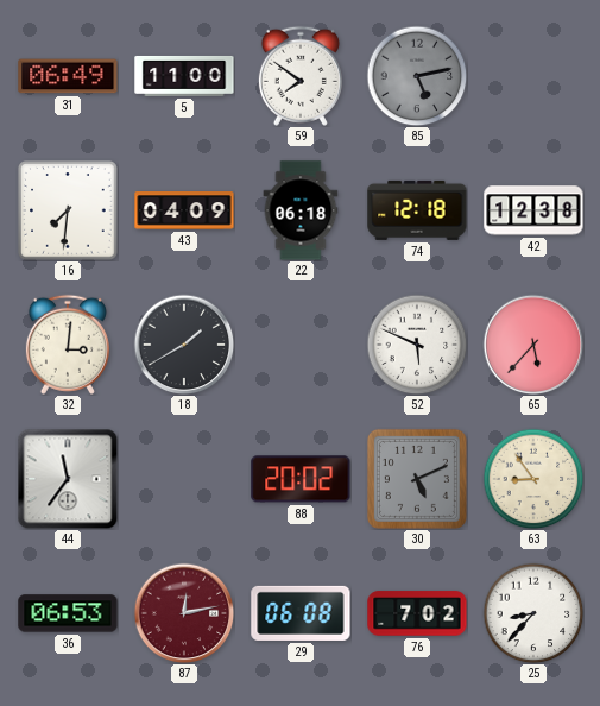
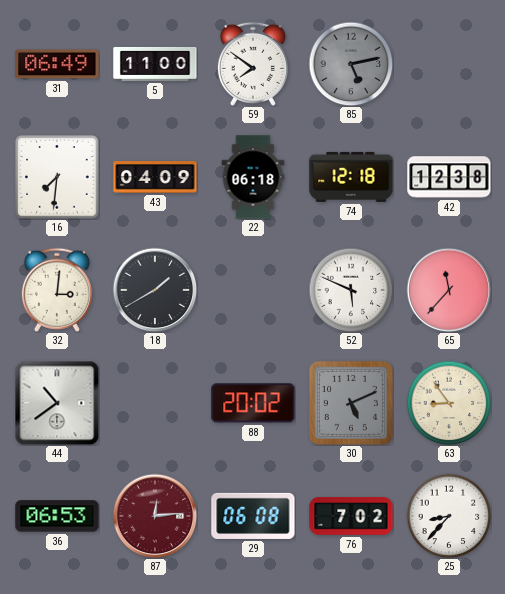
65: 5:37 -> 11:37 (449, 290)
44: 11:36 -> 10:39 (57, 403)
87: 12:13 -> 12:14 (155, 516)
